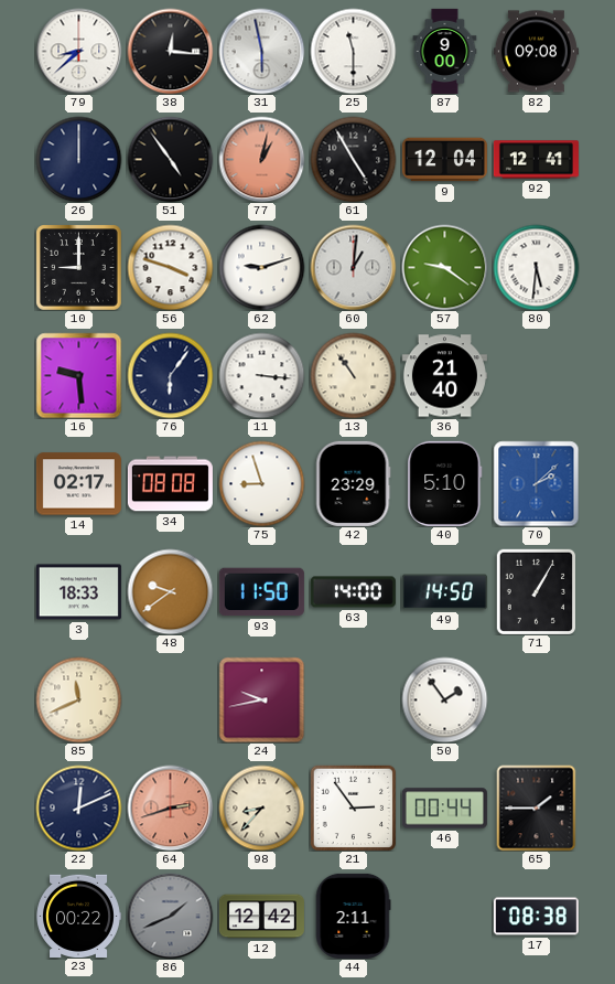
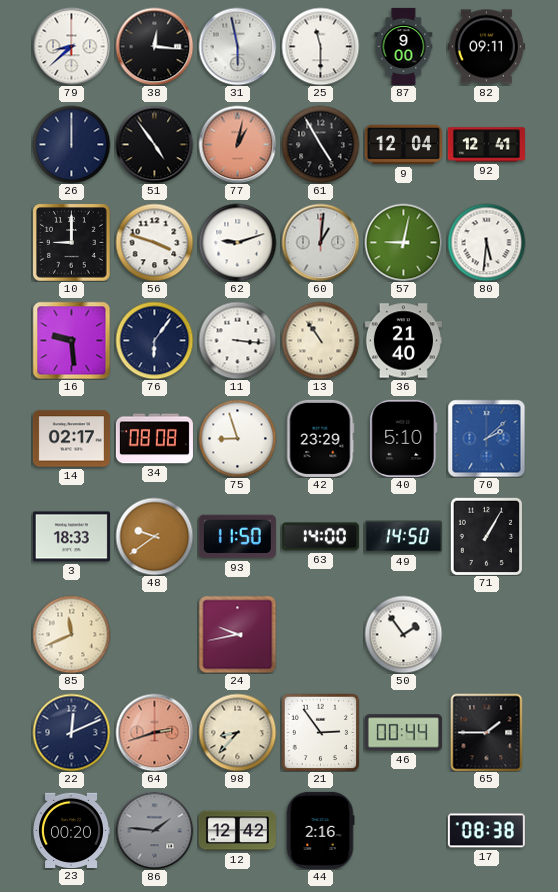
82: 09:08 -> 09:11 (486, 47)
57: 9:21 -> 9:02 (403, 242)
23: 00:22 -> 00:20 (71, 830)
86: 1:41 -> 1:46 (154, 830)
44: 2:11 -> 2:16 (320, 830)
